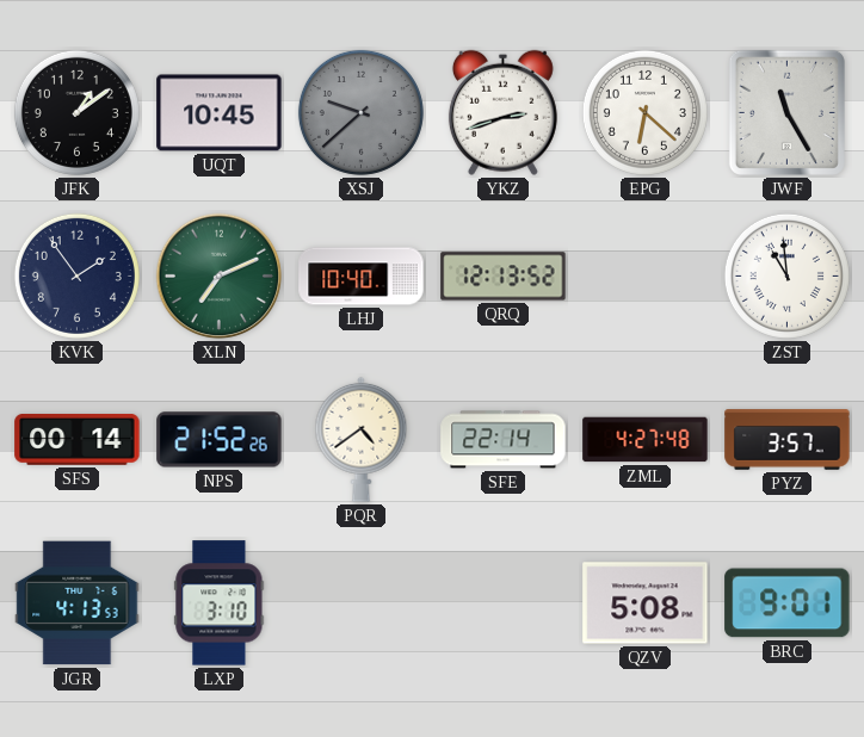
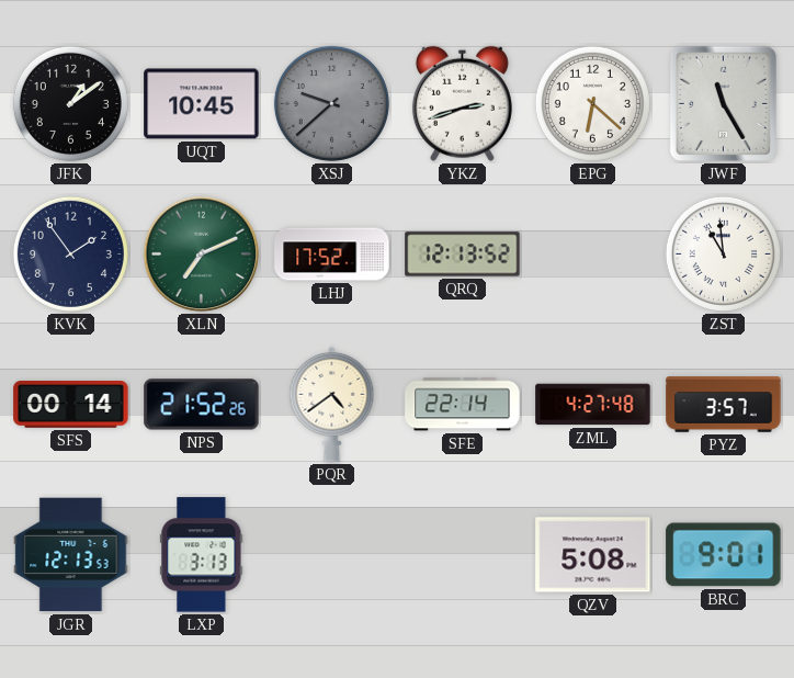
LHJ: 10:40 -> 17:52 (332, 255)
JGR: 4:13 -> 12:13 (71, 555)
LXP: 3:10 -> 3:13 (202, 555)
